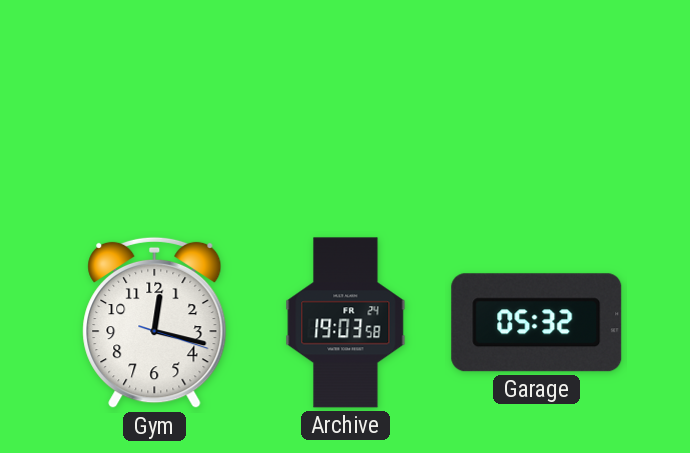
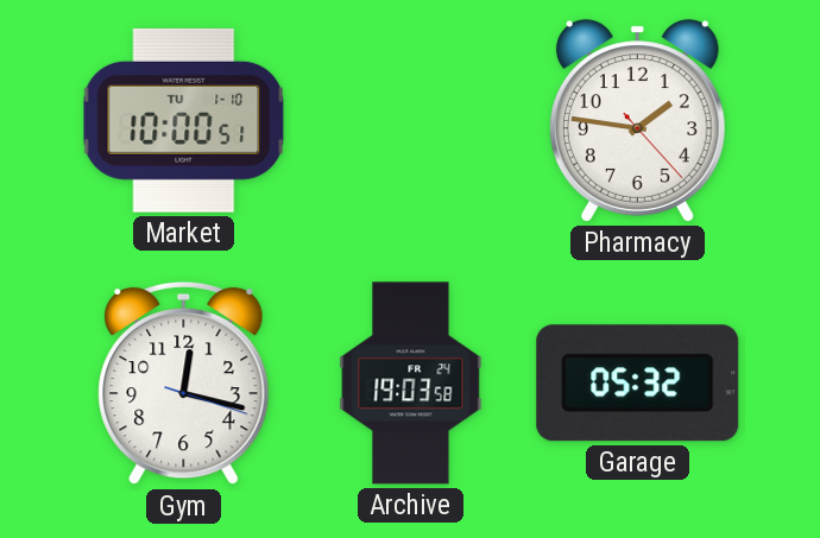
Market: none -> 10:00 (184, 120)
Pharmacy: none -> 1:46 (637, 121)
